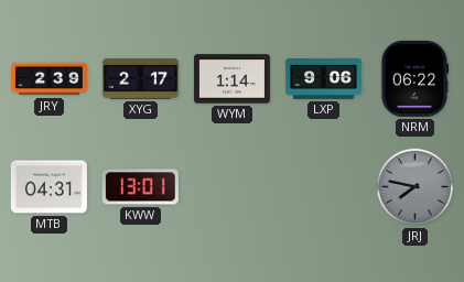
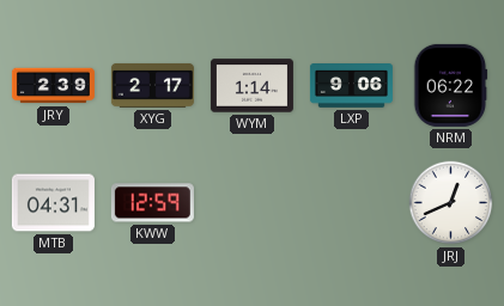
KWW: 13:01 -> 12:59 (152, 203)
JRJ: 7:47 -> 12:41 (451, 203)
JRJ dial: grey -> white (451, 203)
